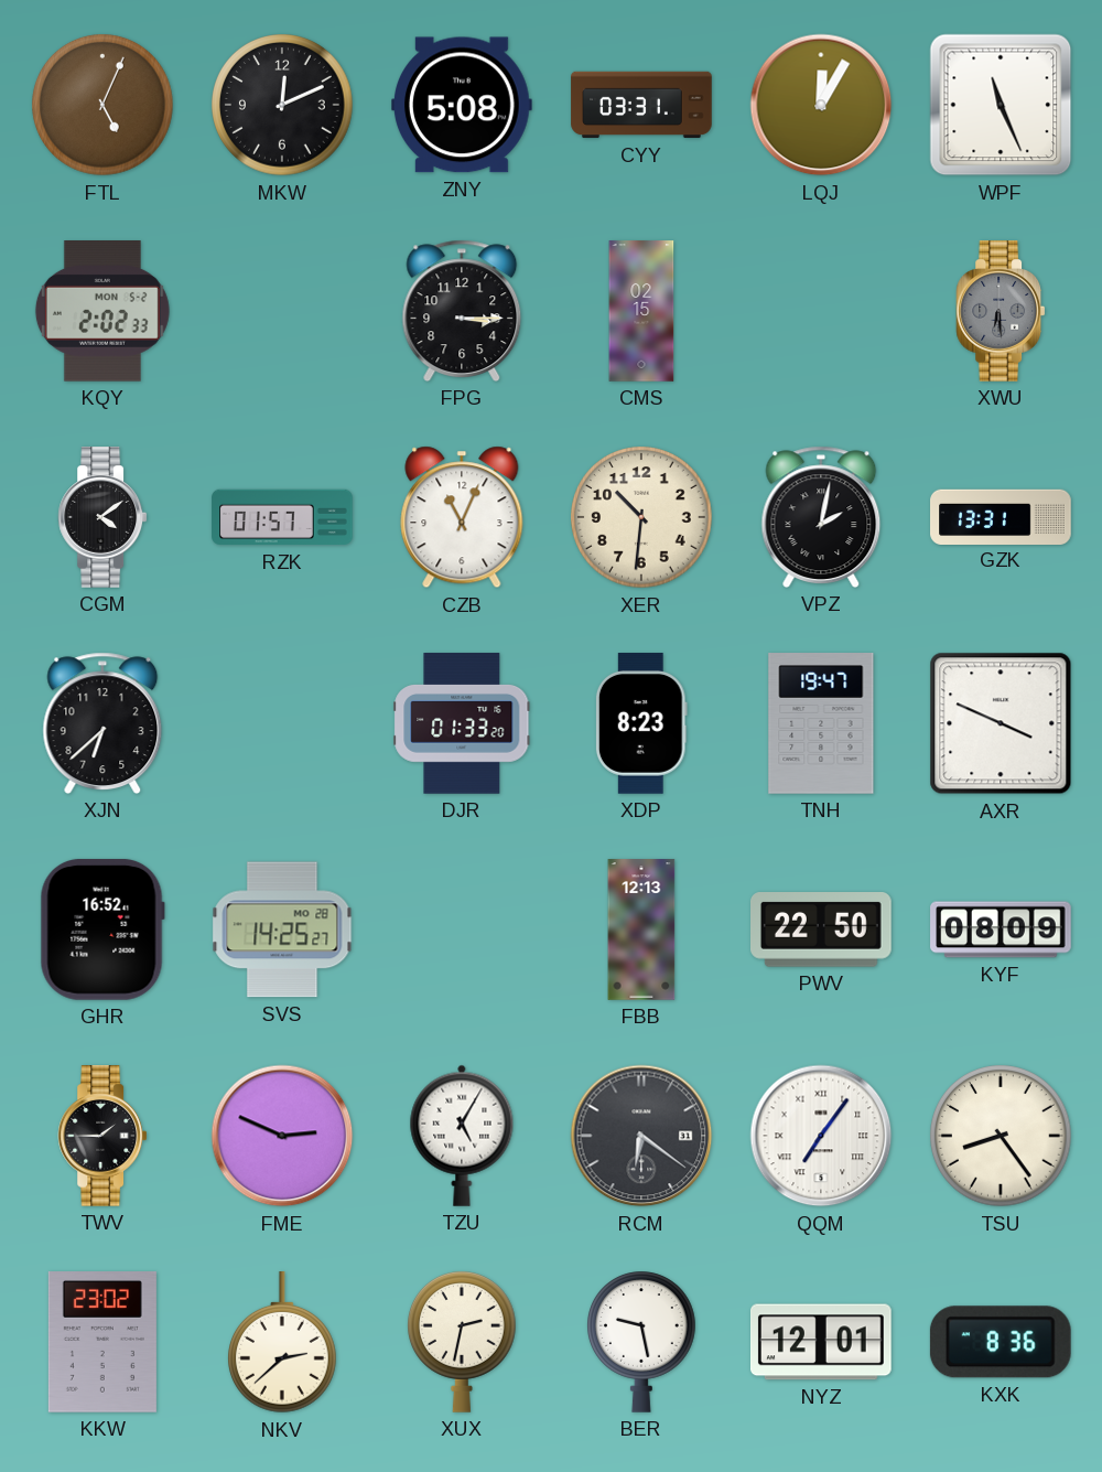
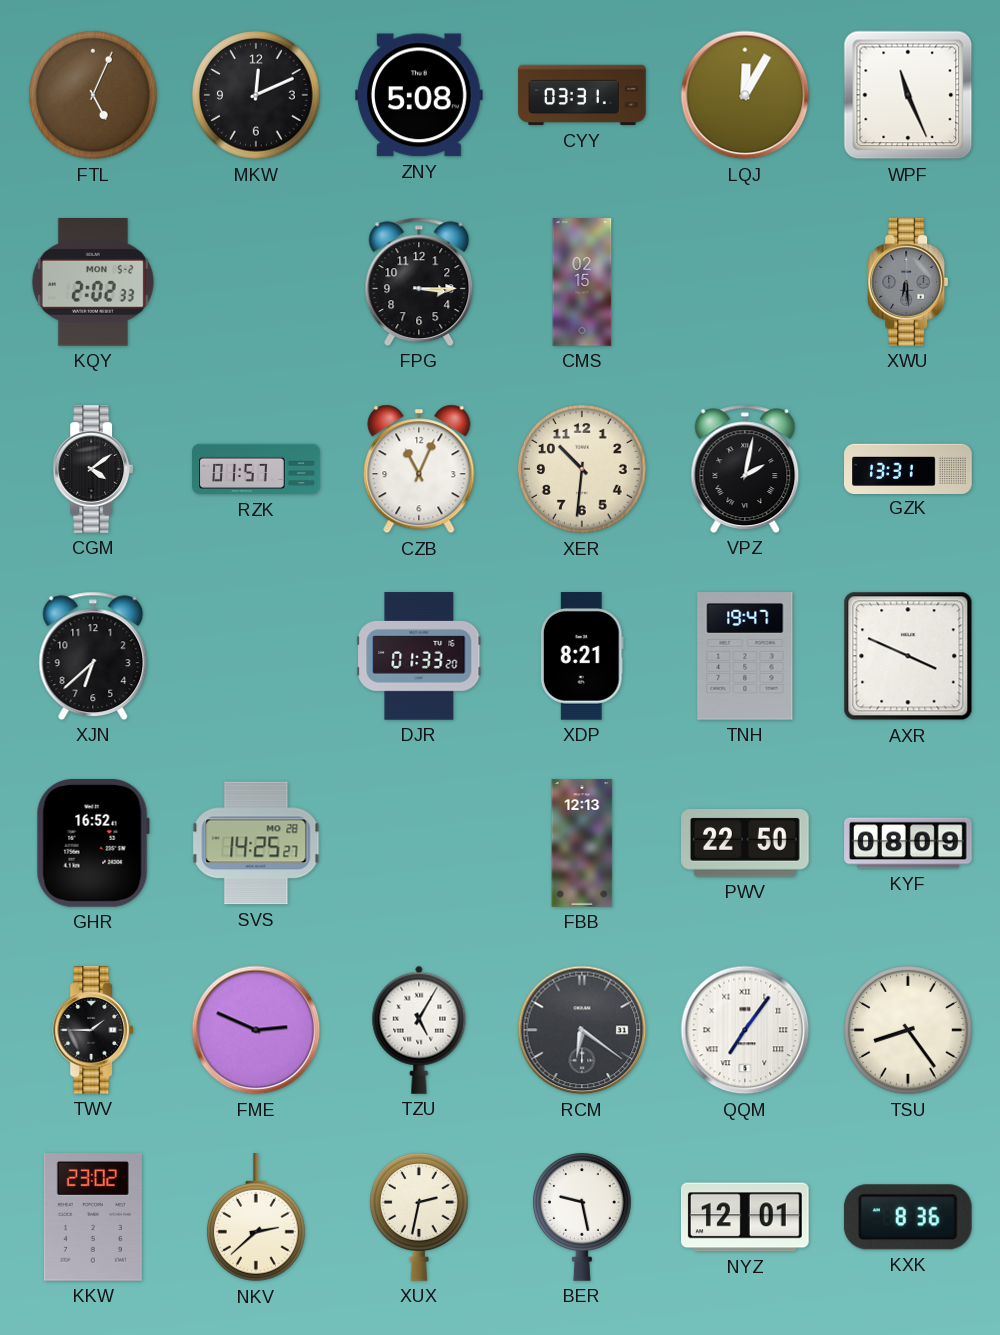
XDP: 8:23 -> 8:21 (582, 656)
